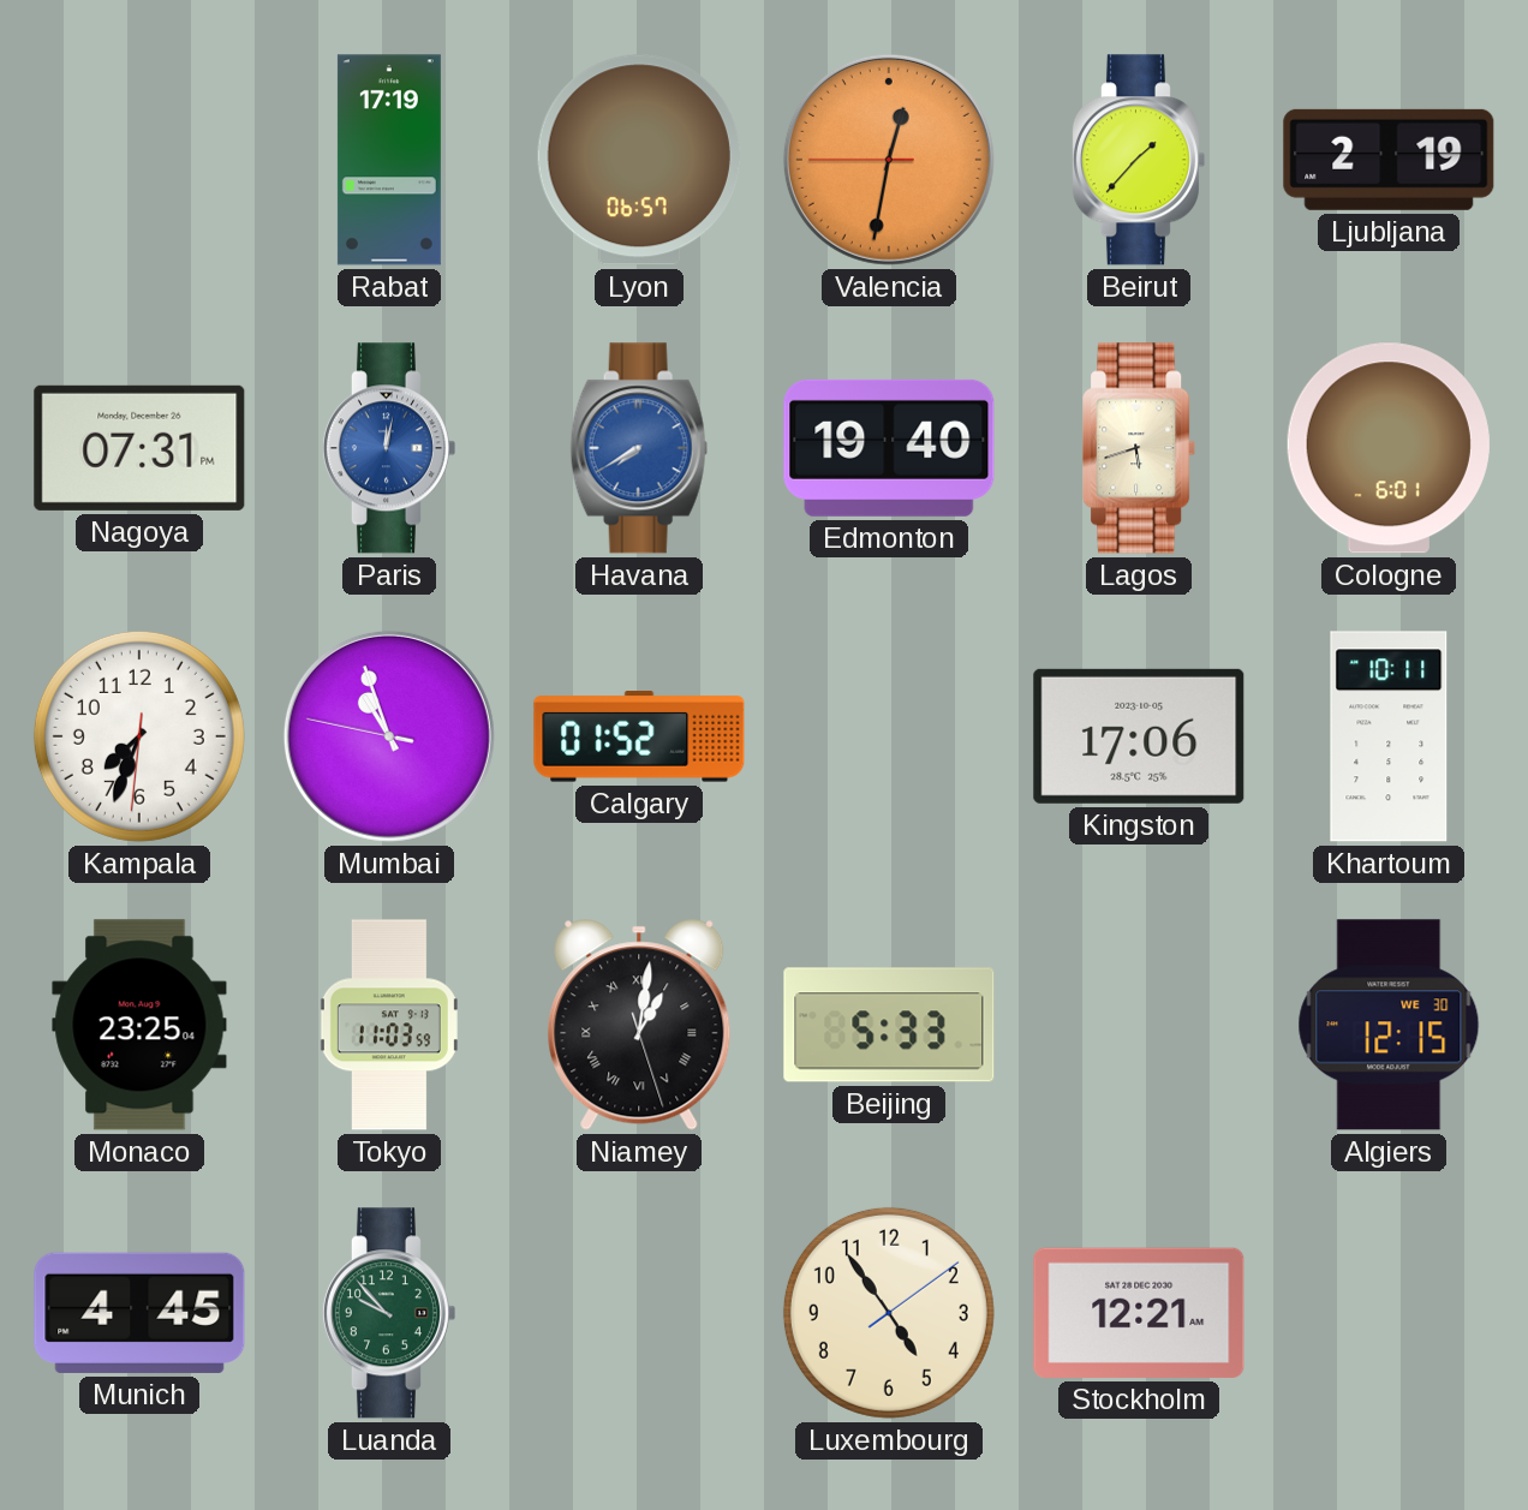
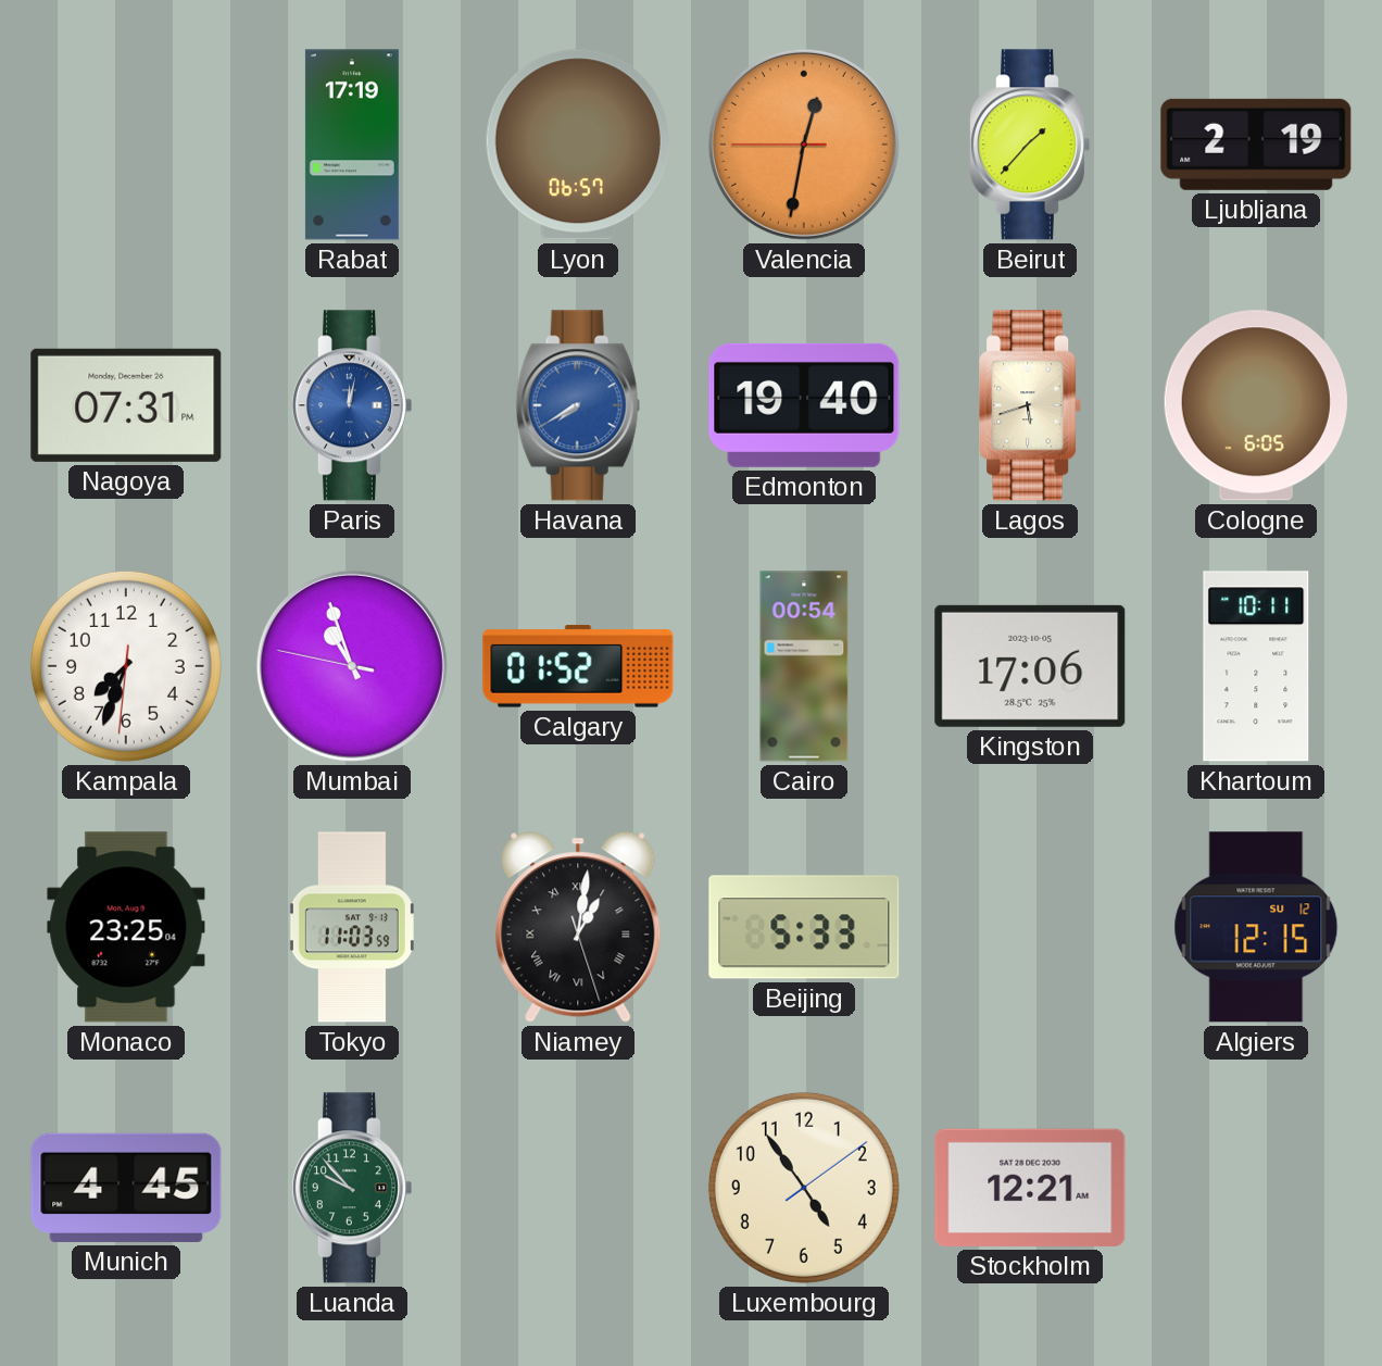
Cologne: 6:01 -> 6:05 (1256, 405)
Cairo: none -> 00:54 (804, 666)
Algiers date: WE 30 -> SU 12 (1256, 927)
